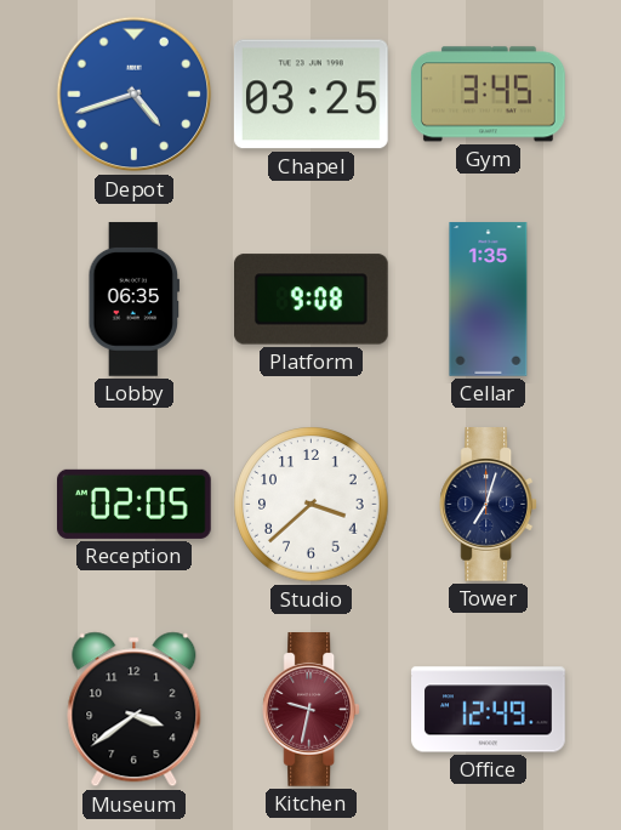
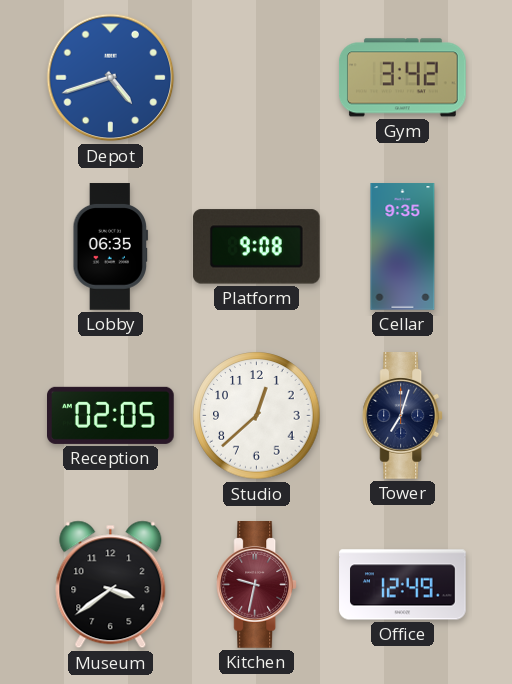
Chapel: 03:25 -> none (310, 95)
Gym: 3:45 -> 3:42 (402, 78)
Cellar: 1:35 -> 9:35 (403, 247)
Studio: 3:38 -> 12:38 (257, 416)
